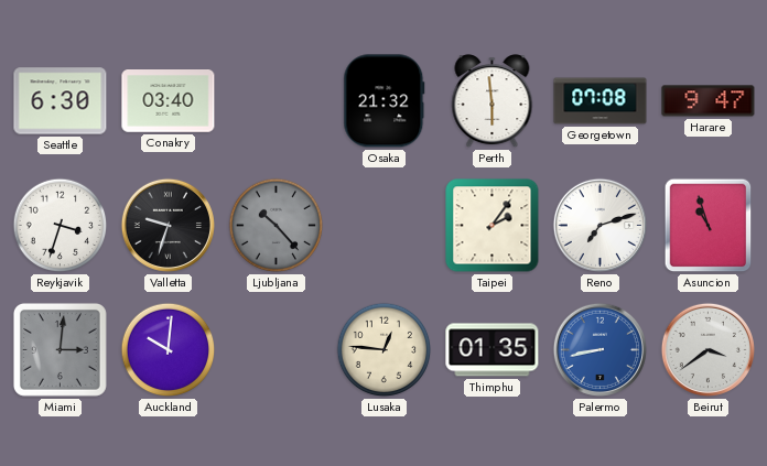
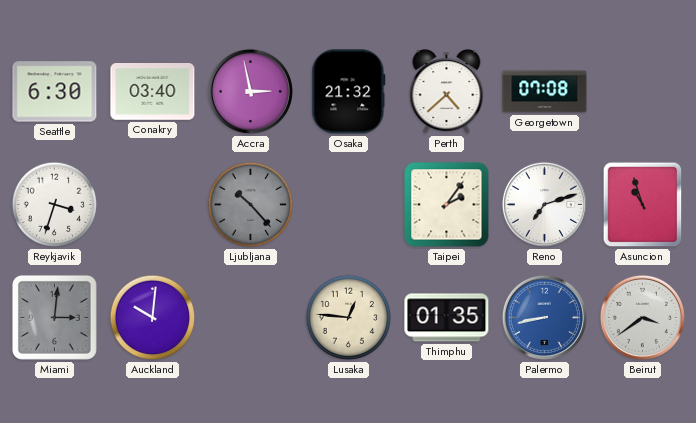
Accra: none -> 2:58 (250, 91)
Perth: 5:59 -> 4:38 (447, 92)
Harare: 9:47 -> none (709, 101)
Valletta: 9:33 -> none (168, 225)
